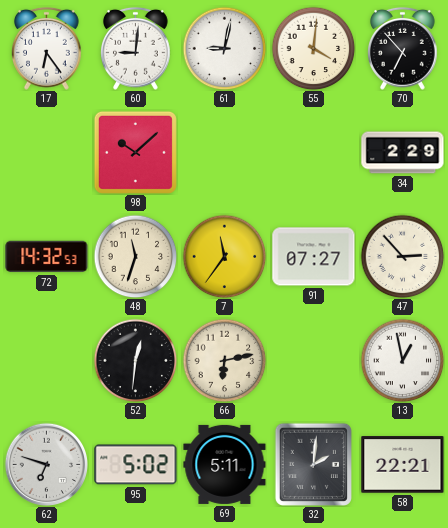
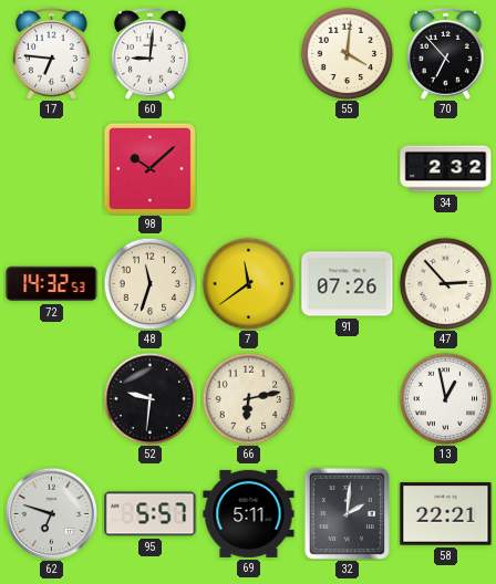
17: 6:24 -> 6:46 (52, 53)
61: 9:02 -> none (224, 48)
34: 2:29 -> 2:32 (446, 169)
7: 11:36 -> 11:39 (248, 283)
91: 07:27 -> 07:26 (348, 284)
52: 12:31 -> 9:31 (149, 398)
95: 5:02 -> 5:57 (151, 514)
